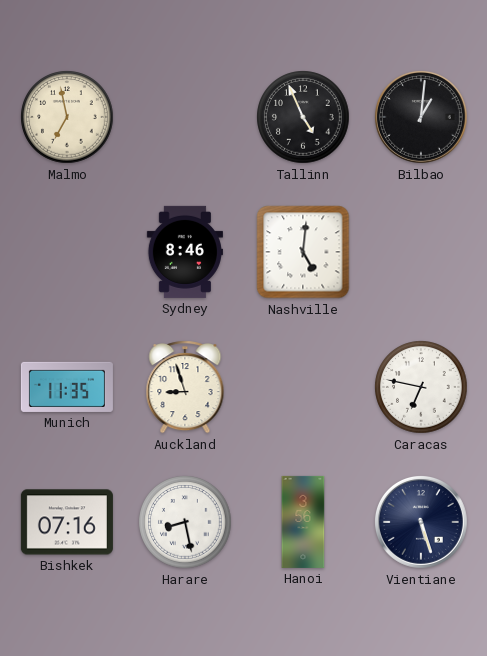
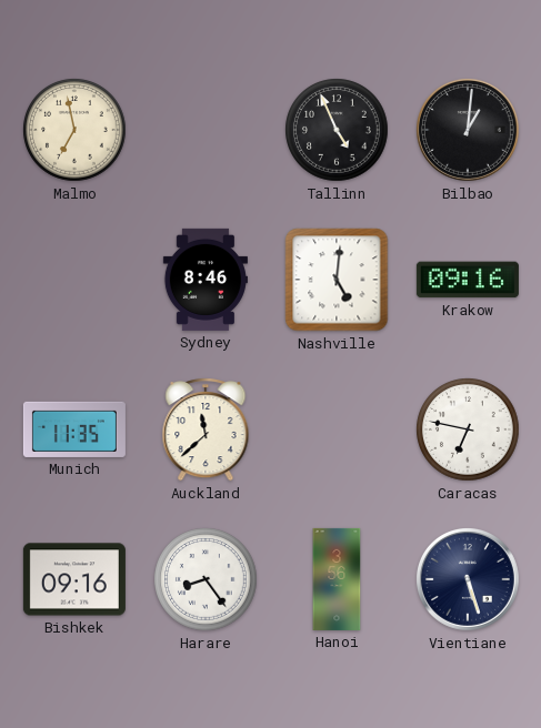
Krakow: none -> 09:16 (468, 280)
Auckland: 8:57 -> 11:38 (206, 429)
Bishkek: 07:16 -> 09:16 (74, 579)
Harare: 8:28 -> 8:24 (206, 579)
